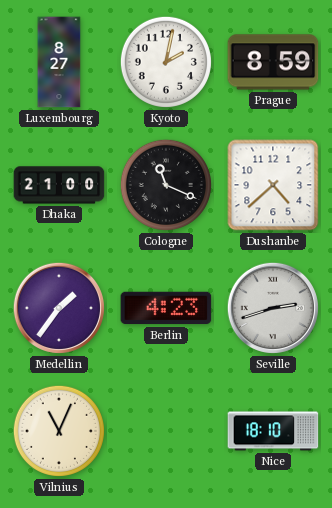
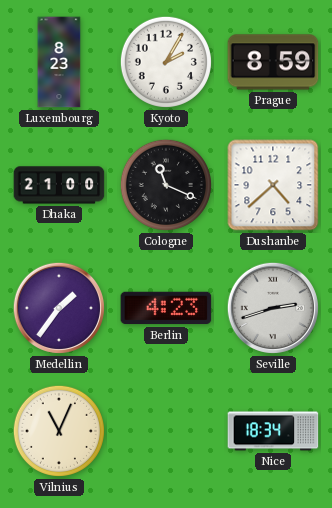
Luxembourg: 8:27 -> 8:23 (59, 62)
Kyoto: 2:02 -> 2:05 (166, 62)
Nice: 18:10 -> 18:34 (273, 431)
